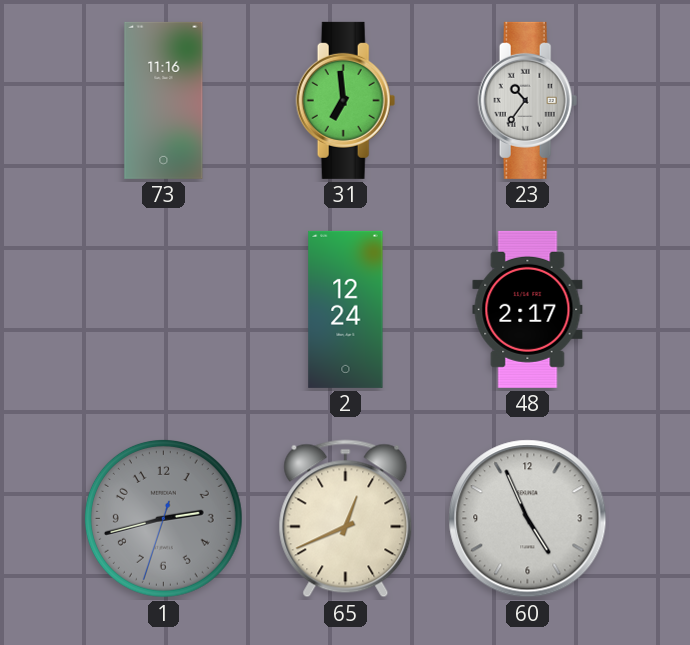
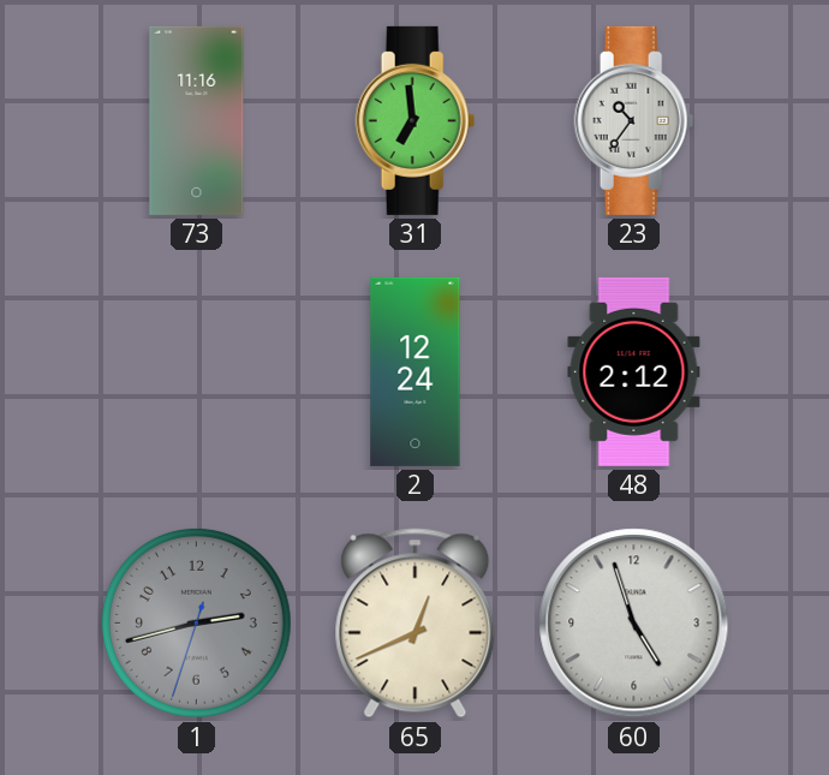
48: 2:17 -> 2:12 (634, 371)
60: 4:56 -> 4:57 (634, 624)
